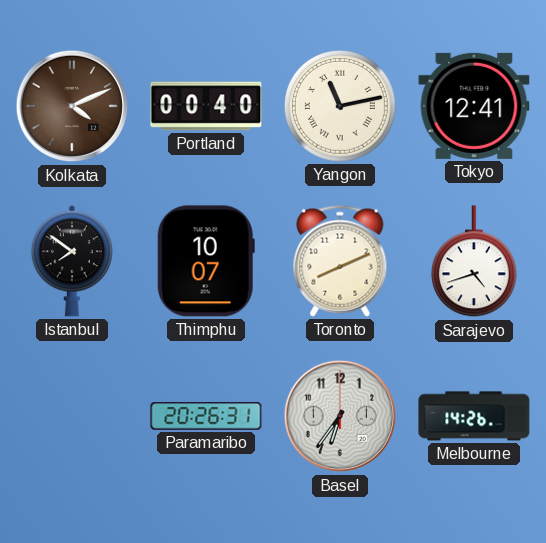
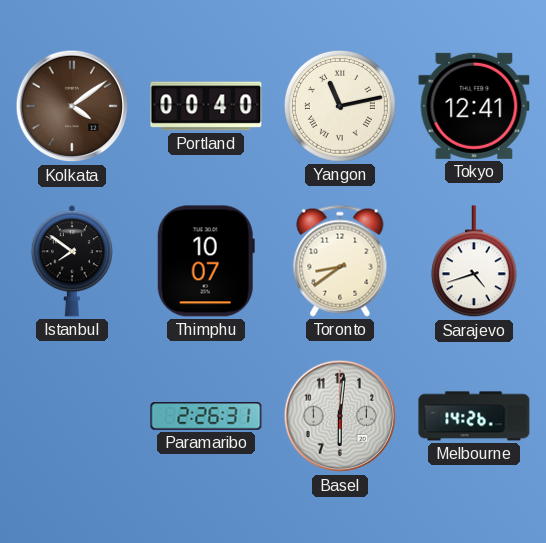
Kolkata: 4:11 -> 4:09 (72, 106)
Toronto: 8:11 -> 8:39 (340, 261)
Paramaribo: 20:26 -> 2:26 (206, 416)
Basel: 6:36 -> 6:01 (340, 416)
